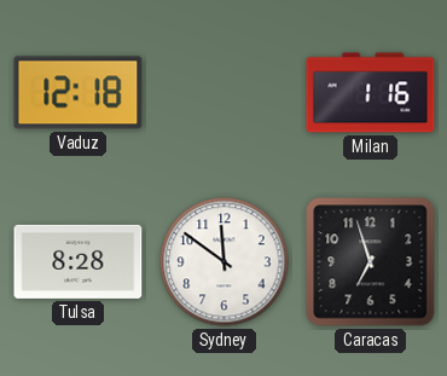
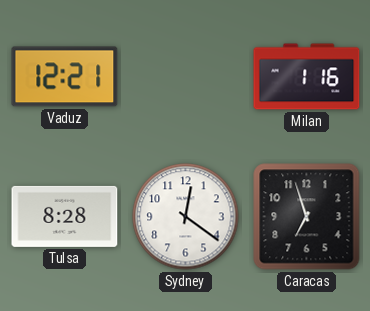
Vaduz: 12:18 -> 12:21 (65, 77)
Sydney: 11:51 -> 12:21 (186, 217)
